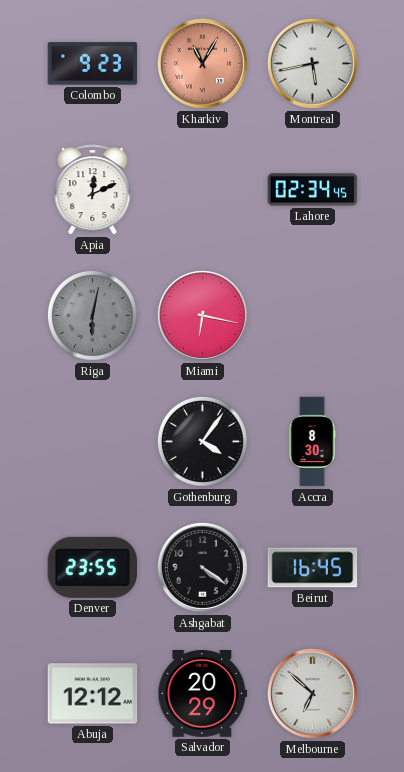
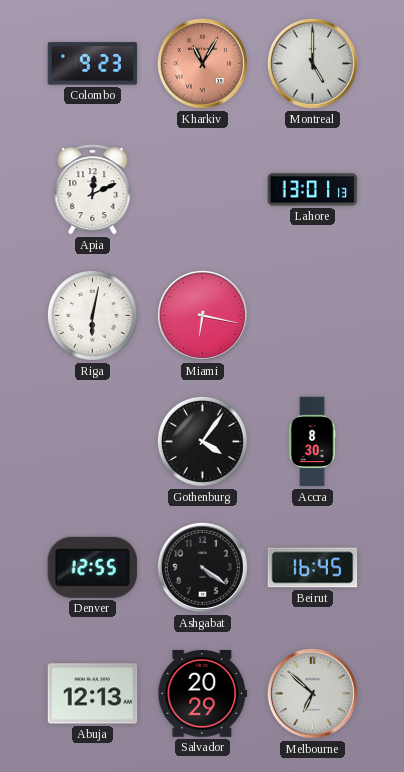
Montreal: 5:43 -> 5:00 (312, 63)
Lahore: 02:34 -> 13:01 (313, 190)
Riga dial: grey -> white (92, 315)
Denver: 23:55 -> 12:55 (92, 567)
Abuja: 12:12 -> 12:13 (93, 694)
